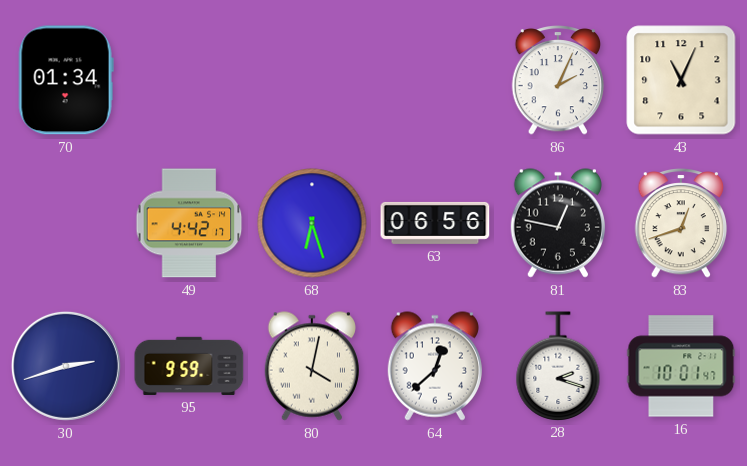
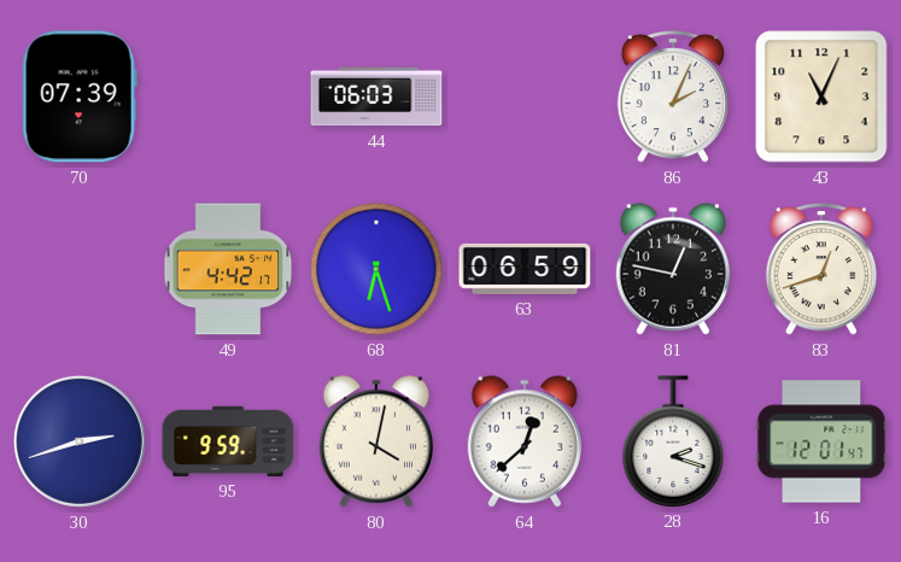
70: 01:34 -> 07:39 (80, 96)
44: none -> 06:03 (376, 96)
63: 06:56 -> 06:59 (525, 269)
16: 10:01 -> 12:01 (821, 441)
